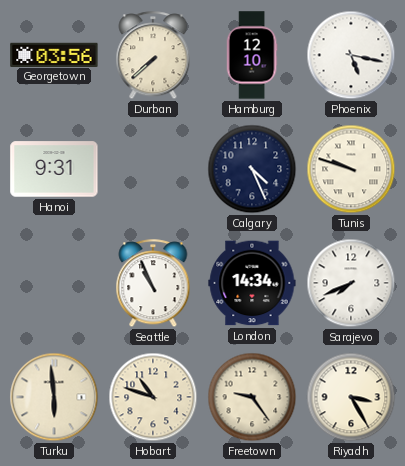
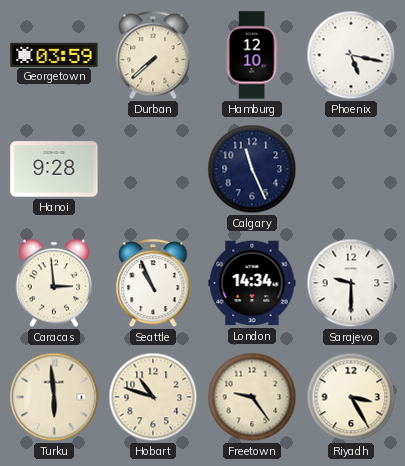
Georgetown: 03:56 -> 03:59 (54, 54)
Hanoi: 9:31 -> 9:28 (54, 169)
Calgary: 4:26 -> 11:26 (252, 169)
Tunis: 9:48 -> none (351, 169)
Caracas: none -> 2:59 (54, 283)
Sarajevo: 7:41 -> 9:30 (351, 283)
